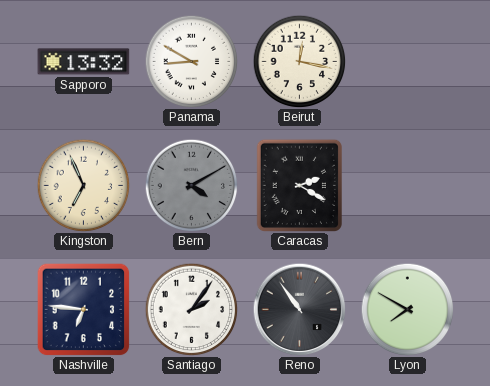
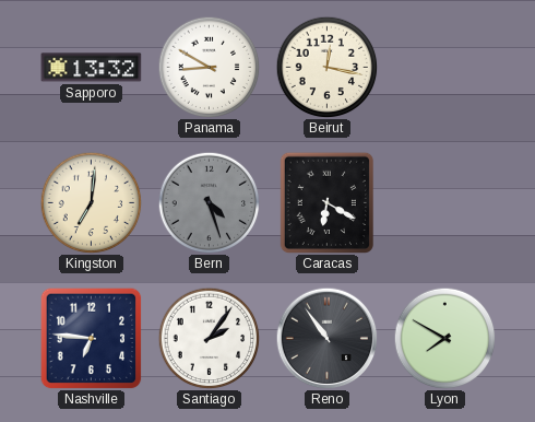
Kingston: 6:56 -> 7:01 (91, 202)
Bern: 4:10 -> 4:27 (209, 202)
Caracas: 2:20 -> 6:20 (326, 202)
